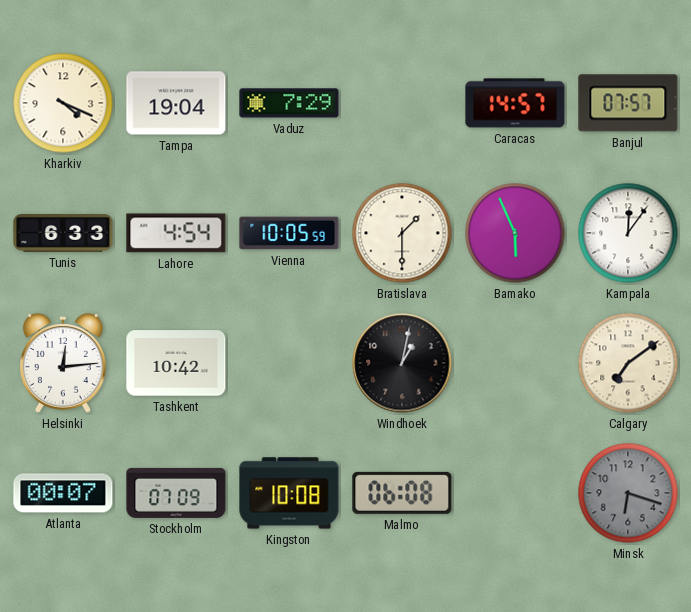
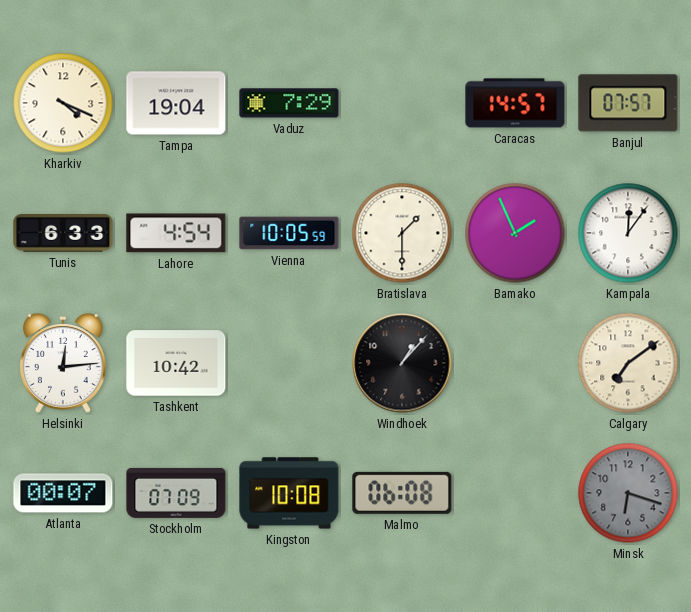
Bamako: 5:56 -> 1:56 (515, 233)
Windhoek: 1:02 -> 1:07 (402, 363)
